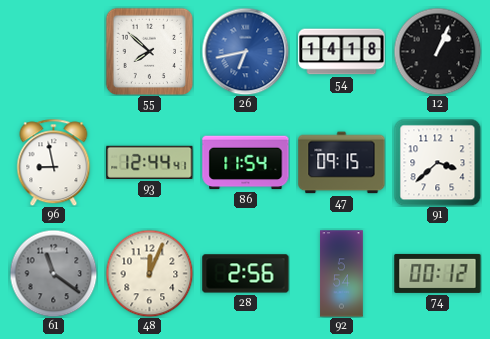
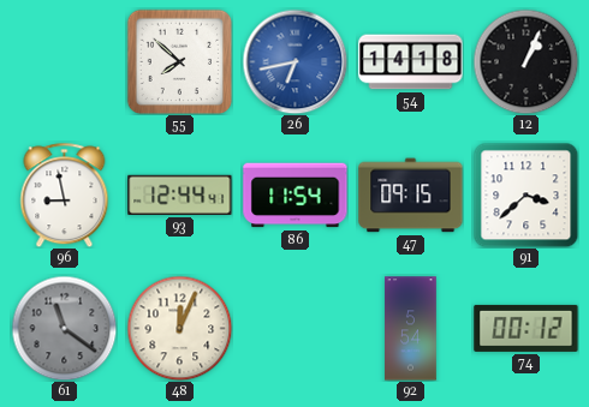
28: 2:56 -> none (246, 274)
